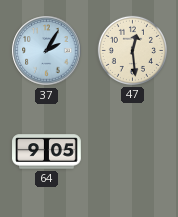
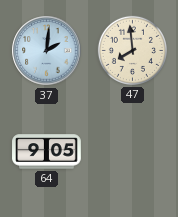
37: 2:05 -> 2:01 (47, 51)
47: 12:29 -> 7:59 (132, 50)
